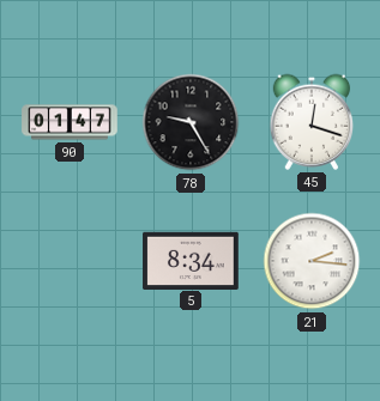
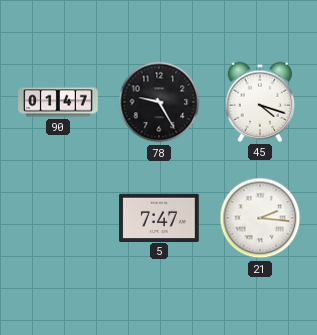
45: 12:18 -> 4:18 (260, 102)
5: 8:34 -> 7:47 (159, 217)
